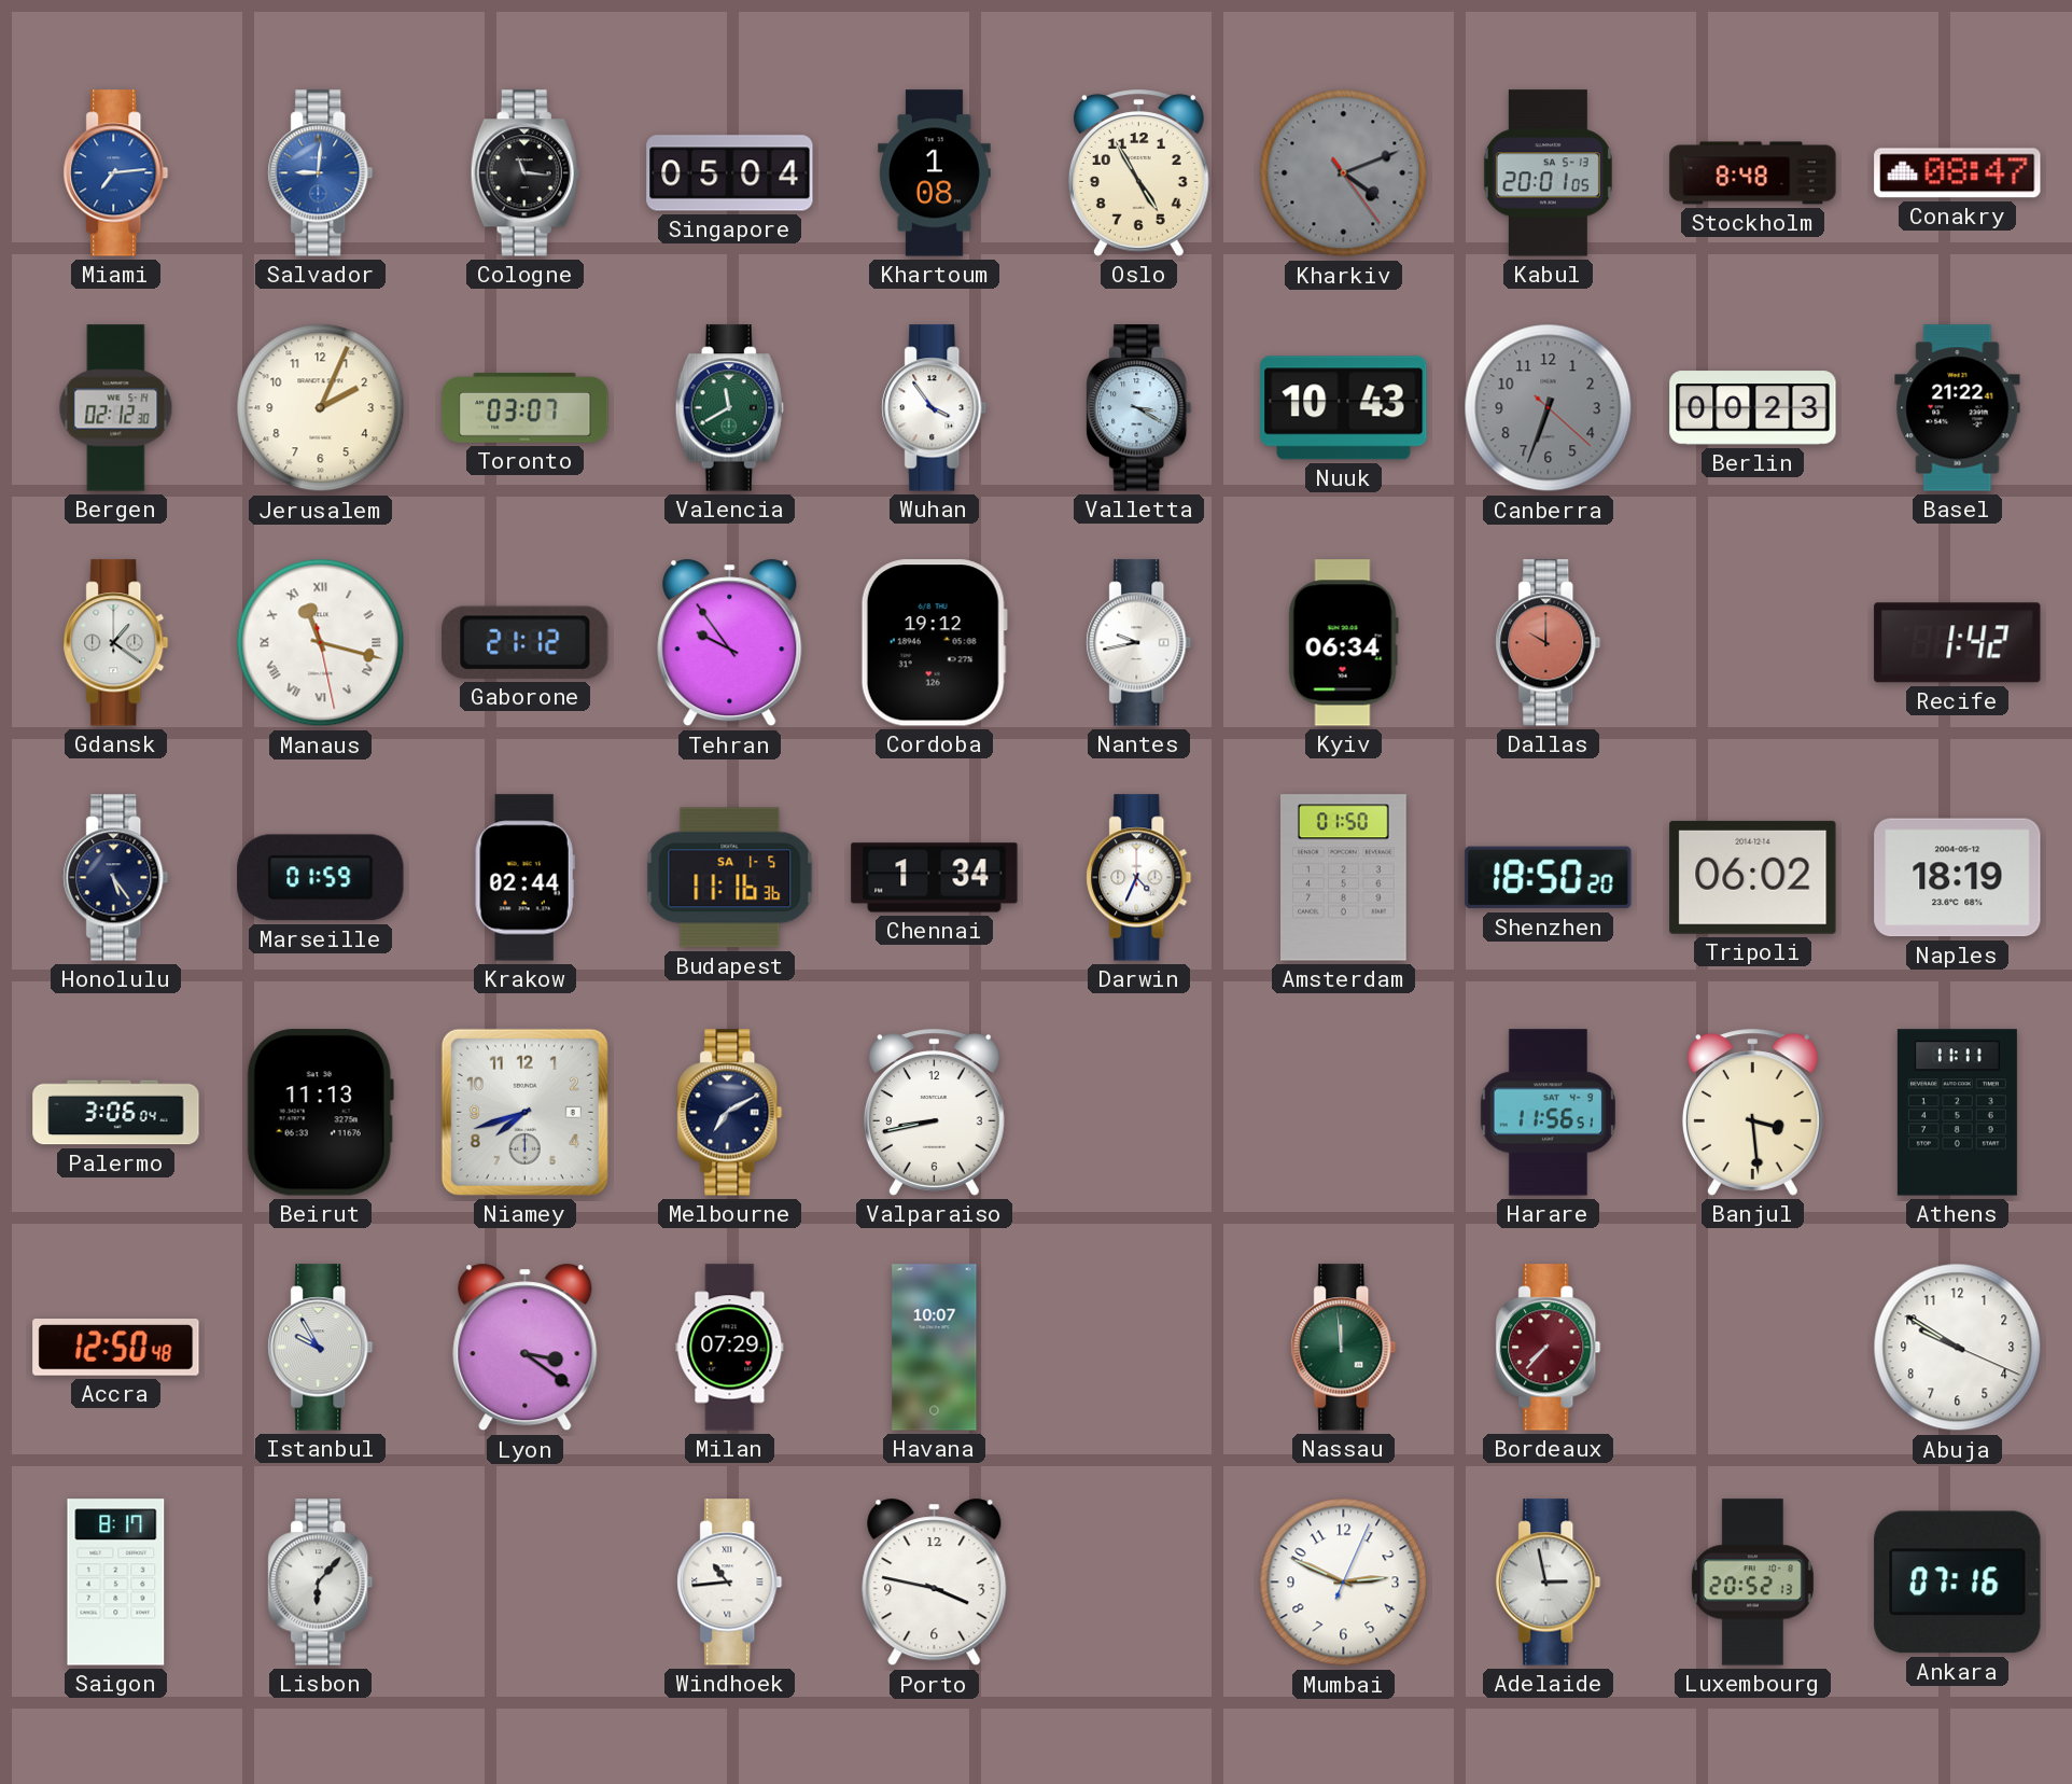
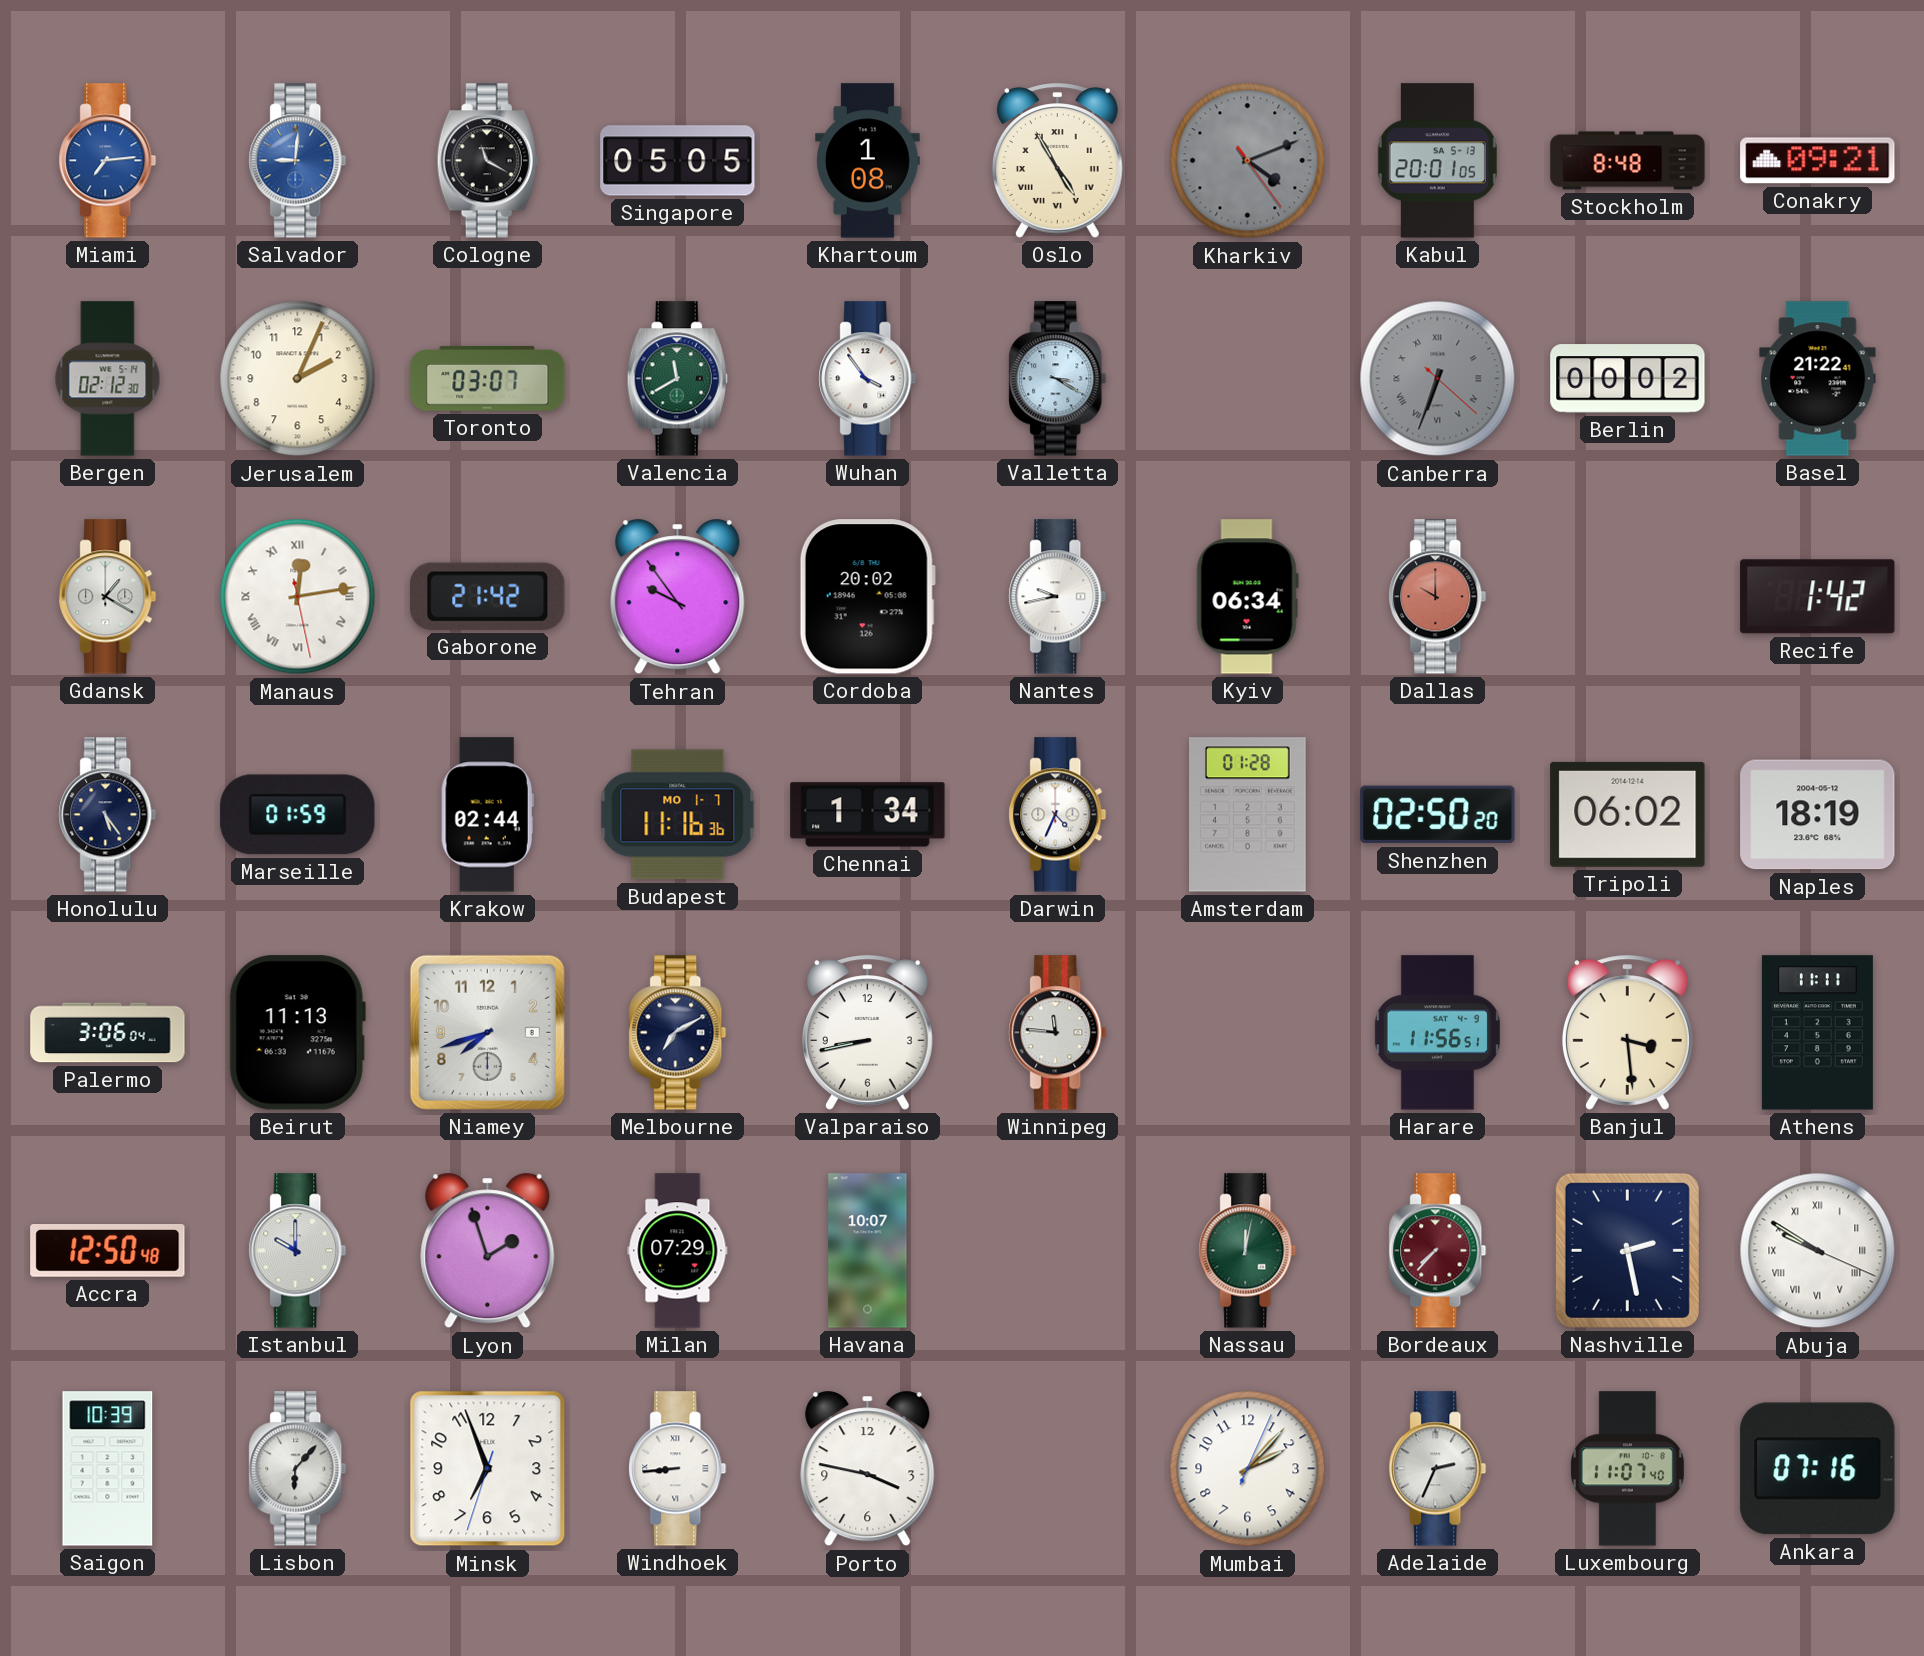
Cologne: 11:16 -> 11:20 (487, 161)
Singapore: 05:04 -> 05:05 (678, 161)
Oslo numerals: Arabic -> Roman (1057, 161)
Conakry: 08:47 -> 09:21 (1818, 161)
Nuuk: 10:43 -> none (1344, 408)
Canberra numerals: Arabic -> Roman (1438, 379)
Berlin: 00:23 -> 00:02 (1628, 379)
Gdansk: 1:21 -> 1:20 (108, 597)
Manaus: 11:17 -> 12:13 (298, 597)
Gaborone: 21:12 -> 21:42 (488, 596)
Cordoba: 19:12 -> 20:02 (867, 597)
Budapest date: SA 1-5 -> MO 1-7 (678, 815)
Amsterdam: 01:50 -> 01:28 (1248, 815)
Shenzhen: 18:50 -> 02:50 (1438, 815)
Winnipeg: none -> 11:46 (1058, 1033)
Istanbul: 9:55 -> 10:00 (298, 1251)
Lyon: 3:21 -> 1:57 (488, 1251)
Nassau: 11:59 -> 12:02 (1248, 1251)
Nashville: none -> 2:28 (1627, 1250)
Abuja numerals: Arabic -> Roman (1818, 1251)
Saigon: 8:17 -> 10:39 (108, 1469)
Minsk: none -> 6:56 (488, 1469)
Windhoek: 10:44 -> 8:44 (678, 1469)
Mumbai: 2:49 -> 2:07 (1248, 1469)
Adelaide: 2:58 -> 2:34 (1438, 1469)
Luxembourg: 20:52 -> 11:07 (1627, 1469)
